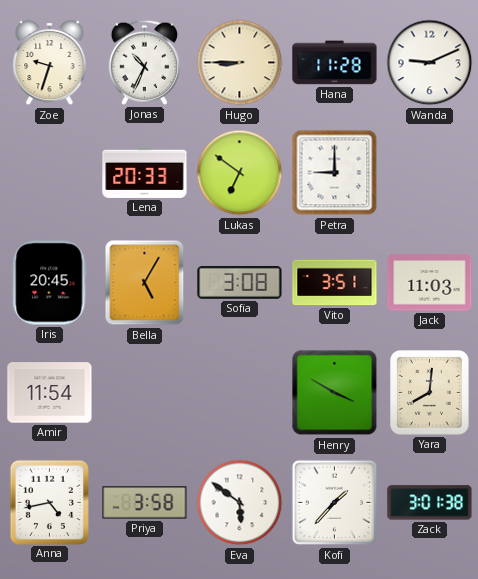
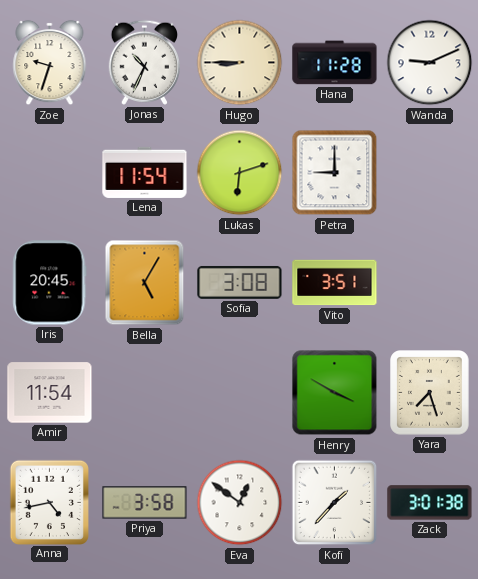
Lena: 20:33 -> 11:54 (145, 172)
Lukas: 6:51 -> 6:12 (240, 173)
Jack: 11:03 -> none (430, 283)
Yara: 8:01 -> 7:27 (430, 393)
Eva: 5:51 -> 12:51 (240, 503)
